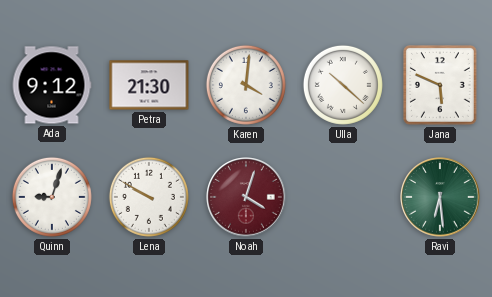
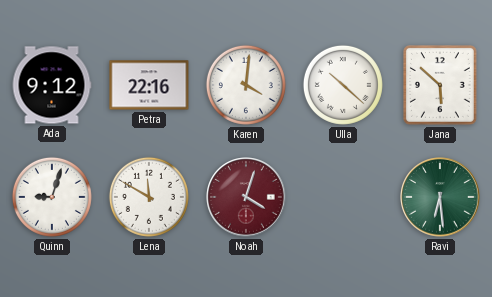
Petra: 21:30 -> 22:16 (149, 85)
Jana: 5:49 -> 5:52 (440, 86)
Lena: 9:50 -> 11:50 (149, 197)
